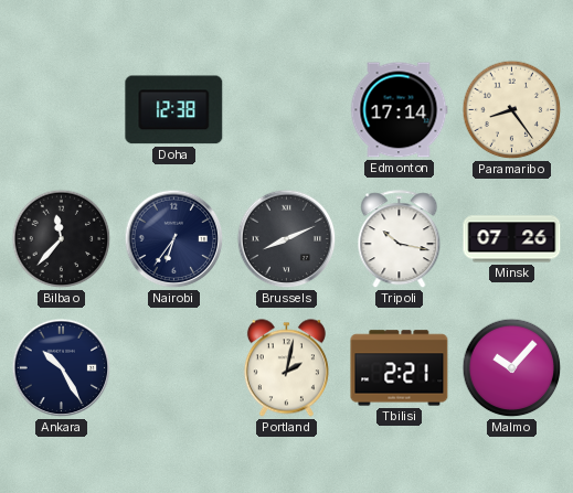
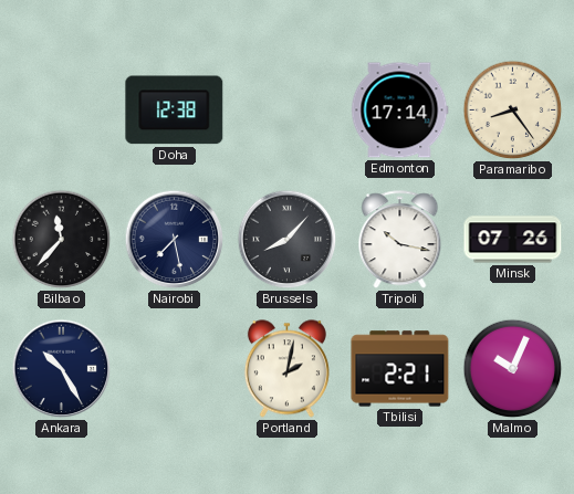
Nairobi: 6:36 -> 7:28 (175, 240)
Brussels: 8:11 -> 8:07 (288, 240)
Malmo: 10:07 -> 10:04 (513, 369)
